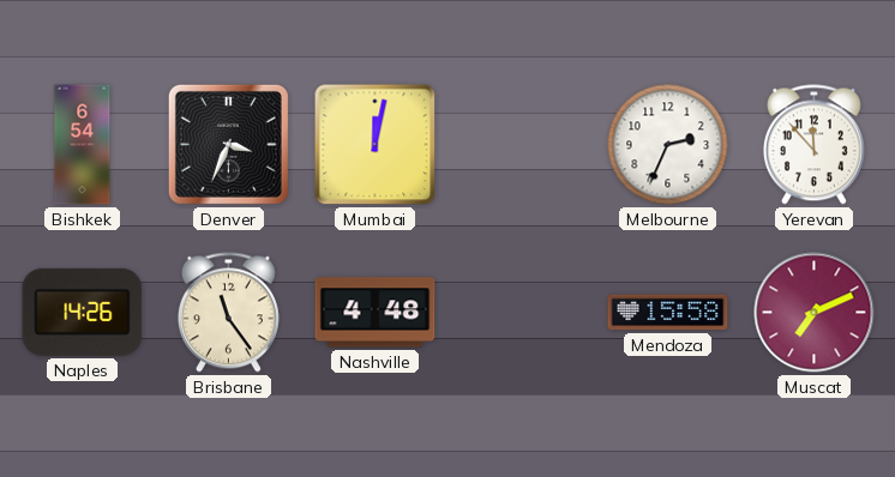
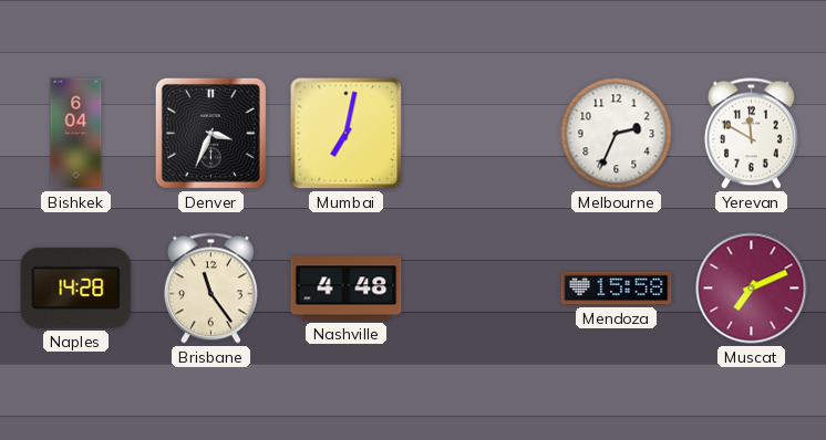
Bishkek: 6:54 -> 6:04 (76, 134)
Mumbai: 12:02 -> 7:02 (347, 134)
Yerevan: 11:53 -> 11:50 (751, 134)
Naples: 14:26 -> 14:28 (76, 287)
